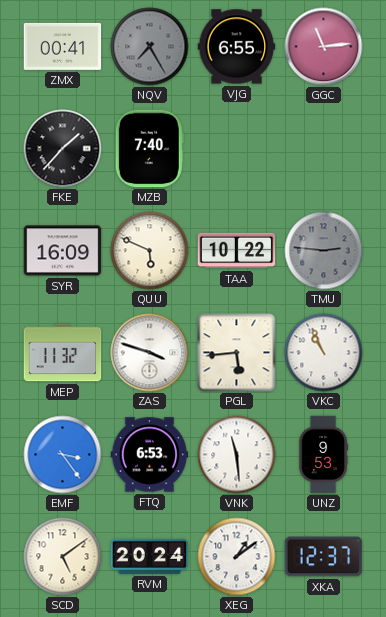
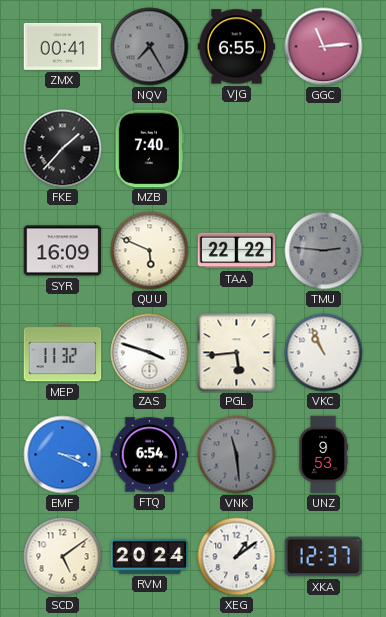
TAA: 10:22 -> 22:22 (237, 251)
EMF: 3:24 -> 3:19 (63, 455)
FTQ: 6:53 -> 6:54 (150, 455)
VNK dial: white -> grey (237, 455)
